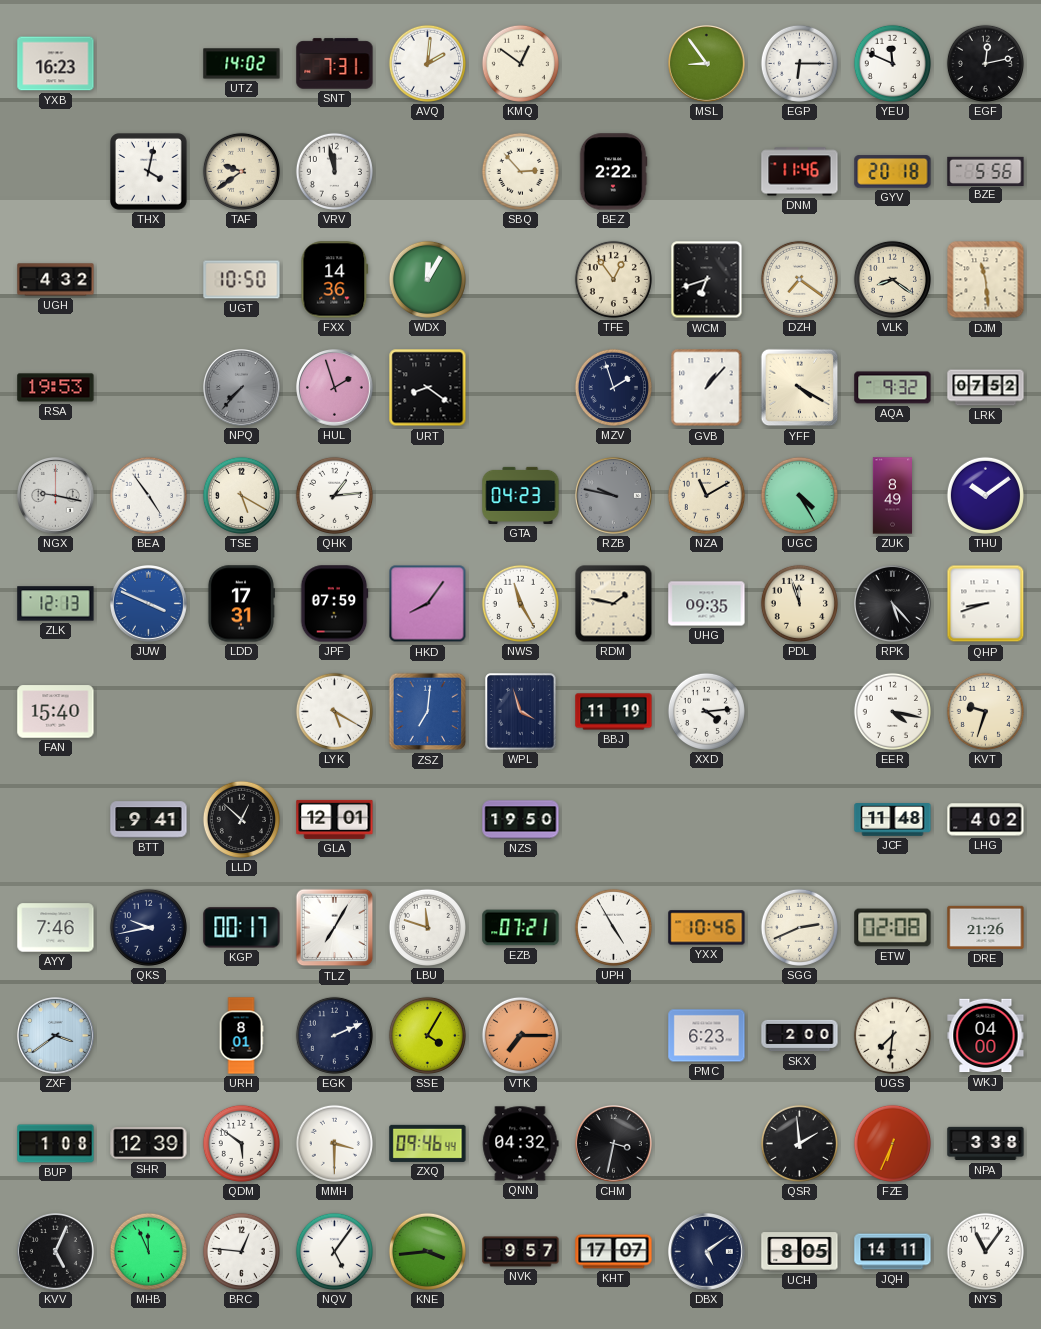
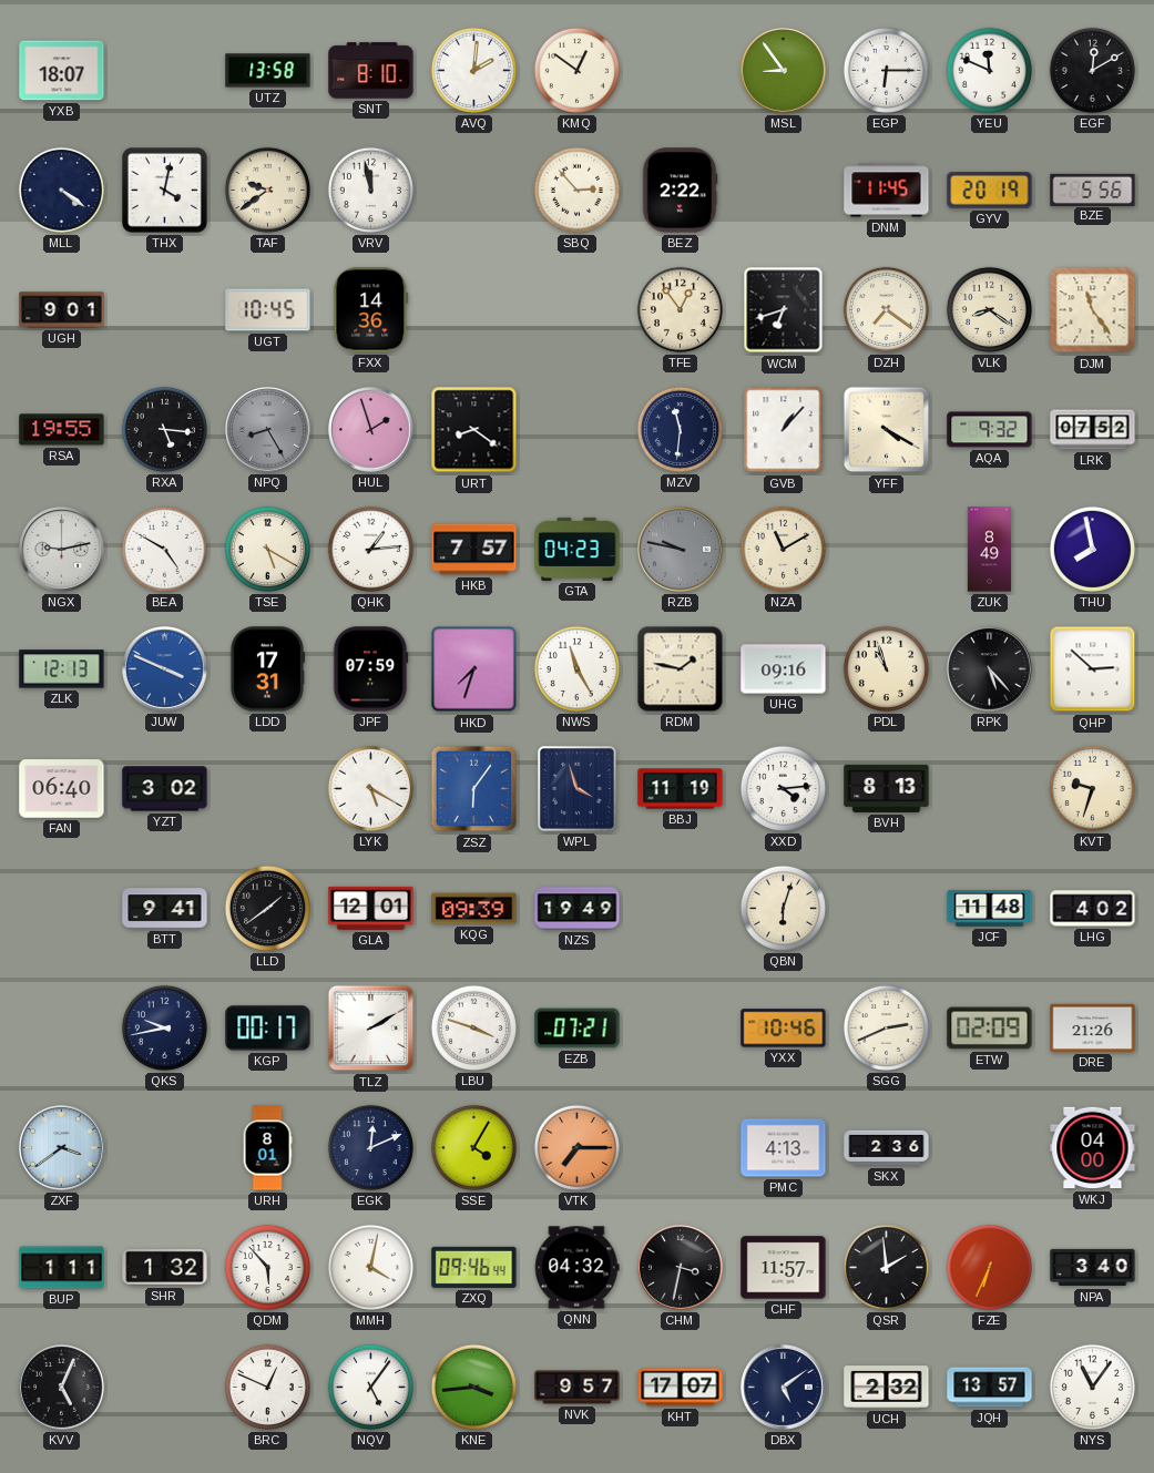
YXB: 16:23 -> 18:07 (62, 71)
UTZ: 14:02 -> 13:58 (268, 71)
SNT: 7:31 -> 8:10 (371, 71)
EGF: 12:13 -> 12:10 (1092, 70)
MLL: none -> 4:21 (61, 190)
DNM: 11:46 -> 11:45 (887, 191)
GYV: 20:18 -> 20:19 (990, 191)
UGH: 4:32 -> 9:01 (62, 310)
UGT: 10:50 -> 10:45 (268, 310)
WDX: 12:05 -> none (427, 279)
DJM: 11:29 -> 11:24 (1093, 310)
RSA: 19:53 -> 19:55 (62, 430)
RXA: none -> 5:16 (164, 429)
NPQ: 7:37 -> 8:25 (268, 430)
MZV: 1:57 -> 11:31 (680, 429)
NGX: 9:17 -> 9:13 (62, 550)
BEA: 4:54 -> 4:50 (164, 549)
HKB: none -> 7:57 (474, 550)
UGC: 4:25 -> none (799, 495)
THU: 10:09 -> 7:58 (1092, 549)
HKD: 8:06 -> 7:33 (474, 669)
UHG: 09:35 -> 09:16 (784, 669)
PDL: 11:57 -> 10:57 (886, 668)
QHP: 8:42 -> 2:52 (1093, 669)
FAN: 15:40 -> 06:40 (62, 789)
YZT: none -> 3:02 (165, 789)
ZSZ: 7:01 -> 6:06 (474, 789)
BVH: none -> 8:13 (887, 788)
EER: 4:17 -> none (892, 711)
LLD: 12:52 -> 1:39 (267, 908)
KQG: none -> 09:39 (474, 909)
NZS: 19:50 -> 19:49 (578, 909)
QBN: none -> 6:03 (783, 908)
AYY: 7:46 -> none (56, 928)
TLZ: 7:05 -> 2:10 (371, 1029)
LBU: 11:48 -> 3:48 (473, 1027)
UPH: 4:55 -> none (613, 927)
ETW: 02:08 -> 02:09 (990, 1029)
EGK: 2:11 -> 12:11 (370, 1147)
PMC: 6:23 -> 4:13 (784, 1148)
SKX: 2:00 -> 2:36 (887, 1148)
UGS: 7:31 -> none (892, 1035)
BUP: 1:08 -> 1:11 (62, 1268)
SHR: 12:39 -> 1:32 (165, 1268)
QDM: 5:51 -> 5:53 (267, 1267)
MMH: 3:30 -> 4:02 (370, 1267)
CHF: none -> 11:57 (784, 1268)
NPA: 3:38 -> 3:40 (1093, 1268)
MHB: 11:56 -> none (148, 1251)
BRC: 12:46 -> 12:49 (267, 1387)
UCH: 8:05 -> 2:32 (887, 1388)
JQH: 14:11 -> 13:57 (990, 1388)
